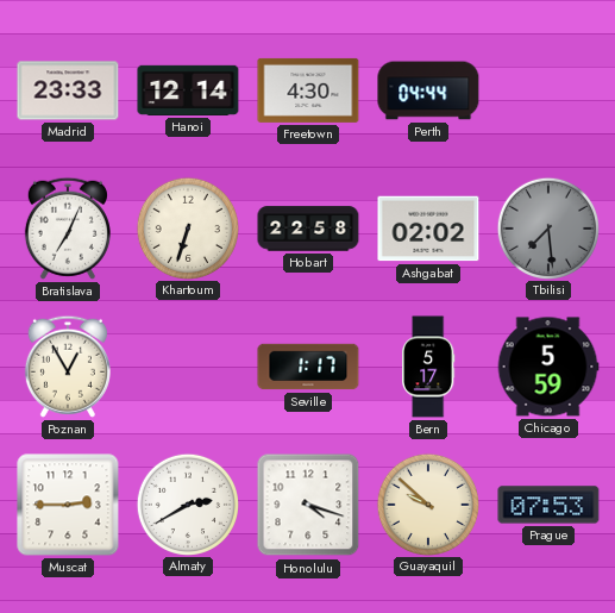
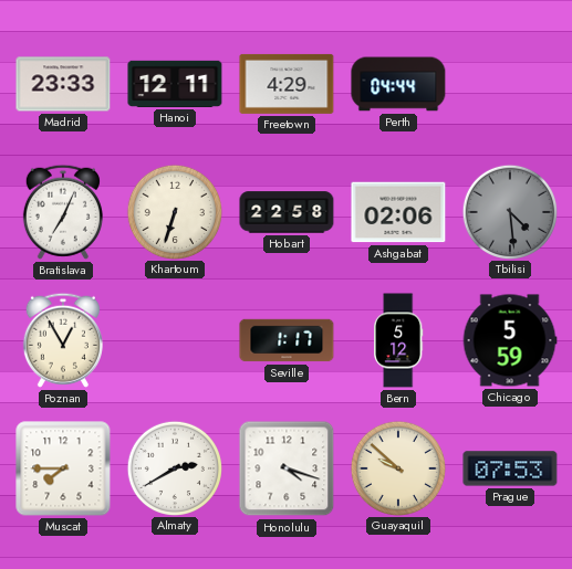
Hanoi: 12:14 -> 12:11 (175, 84)
Freetown: 4:30 -> 4:29 (287, 84)
Ashgabat: 02:02 -> 02:06 (398, 212)
Tbilisi: 7:29 -> 4:29 (509, 211)
Bern: 5:17 -> 5:12 (399, 340)
Muscat: 2:45 -> 7:45 (63, 468)
